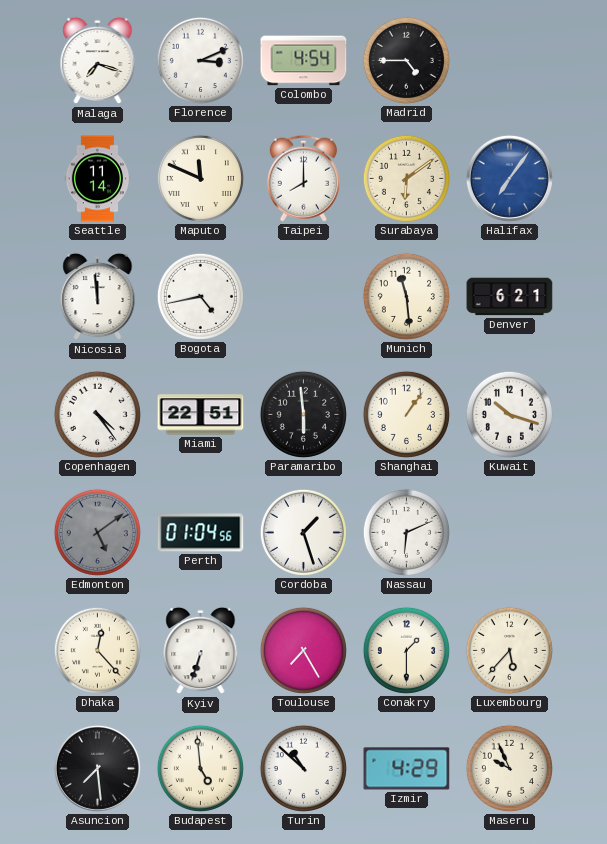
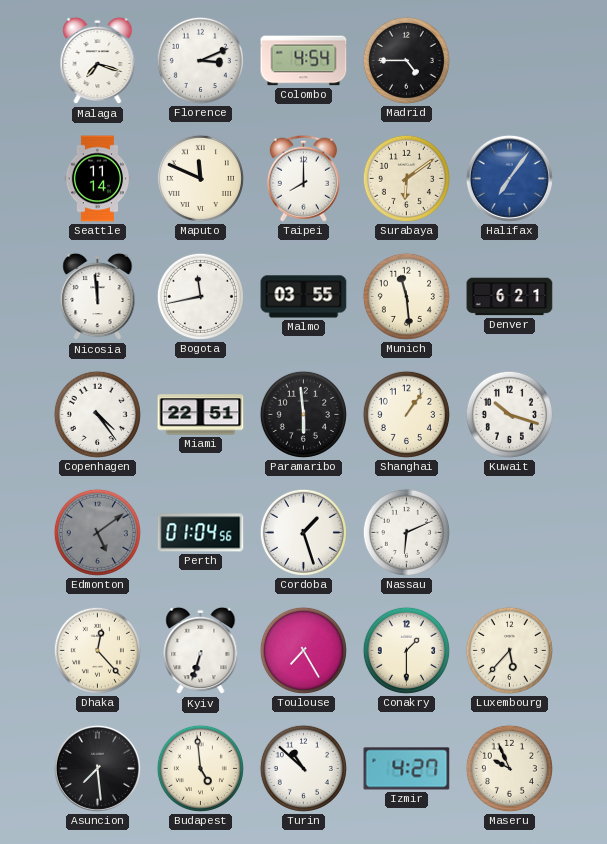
Bogota: 4:43 -> 11:43 (200, 296)
Malmo: none -> 03:55 (304, 297)
Izmir: 4:29 -> 4:27 (407, 769)
